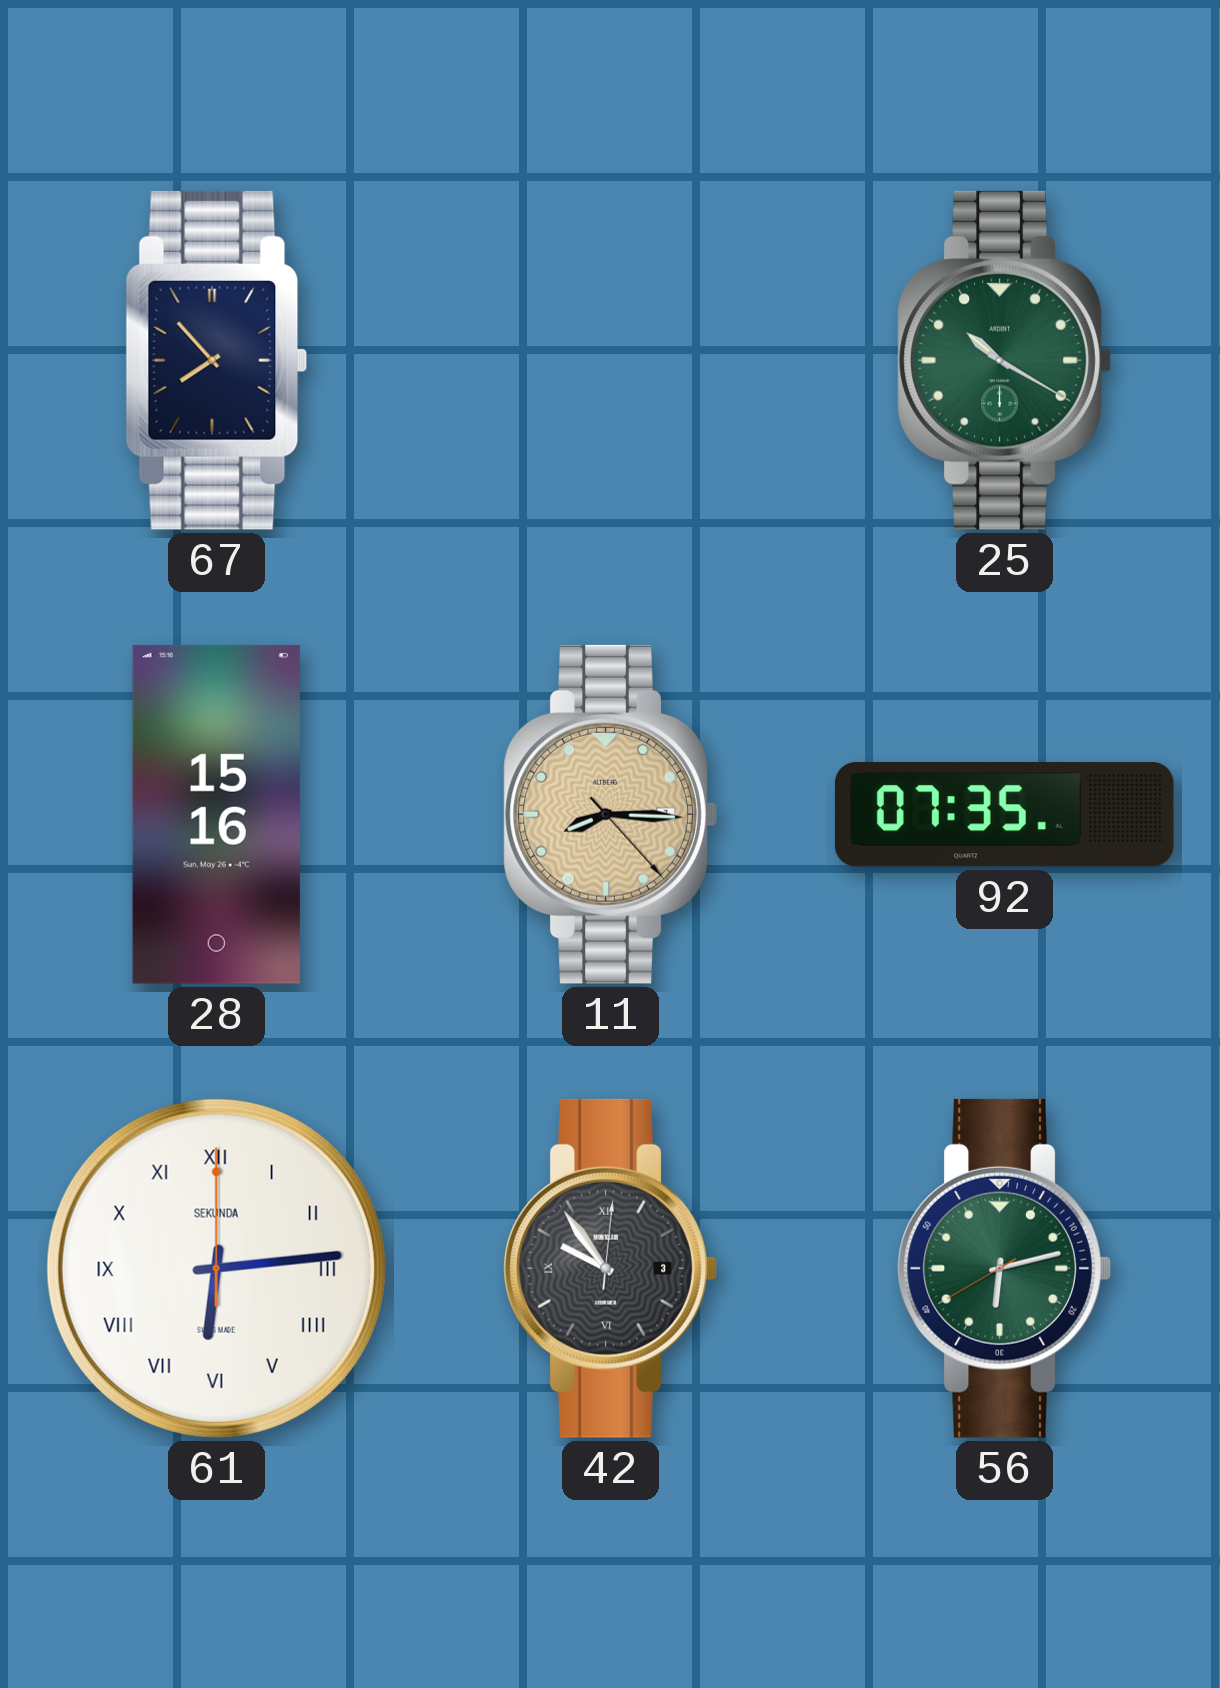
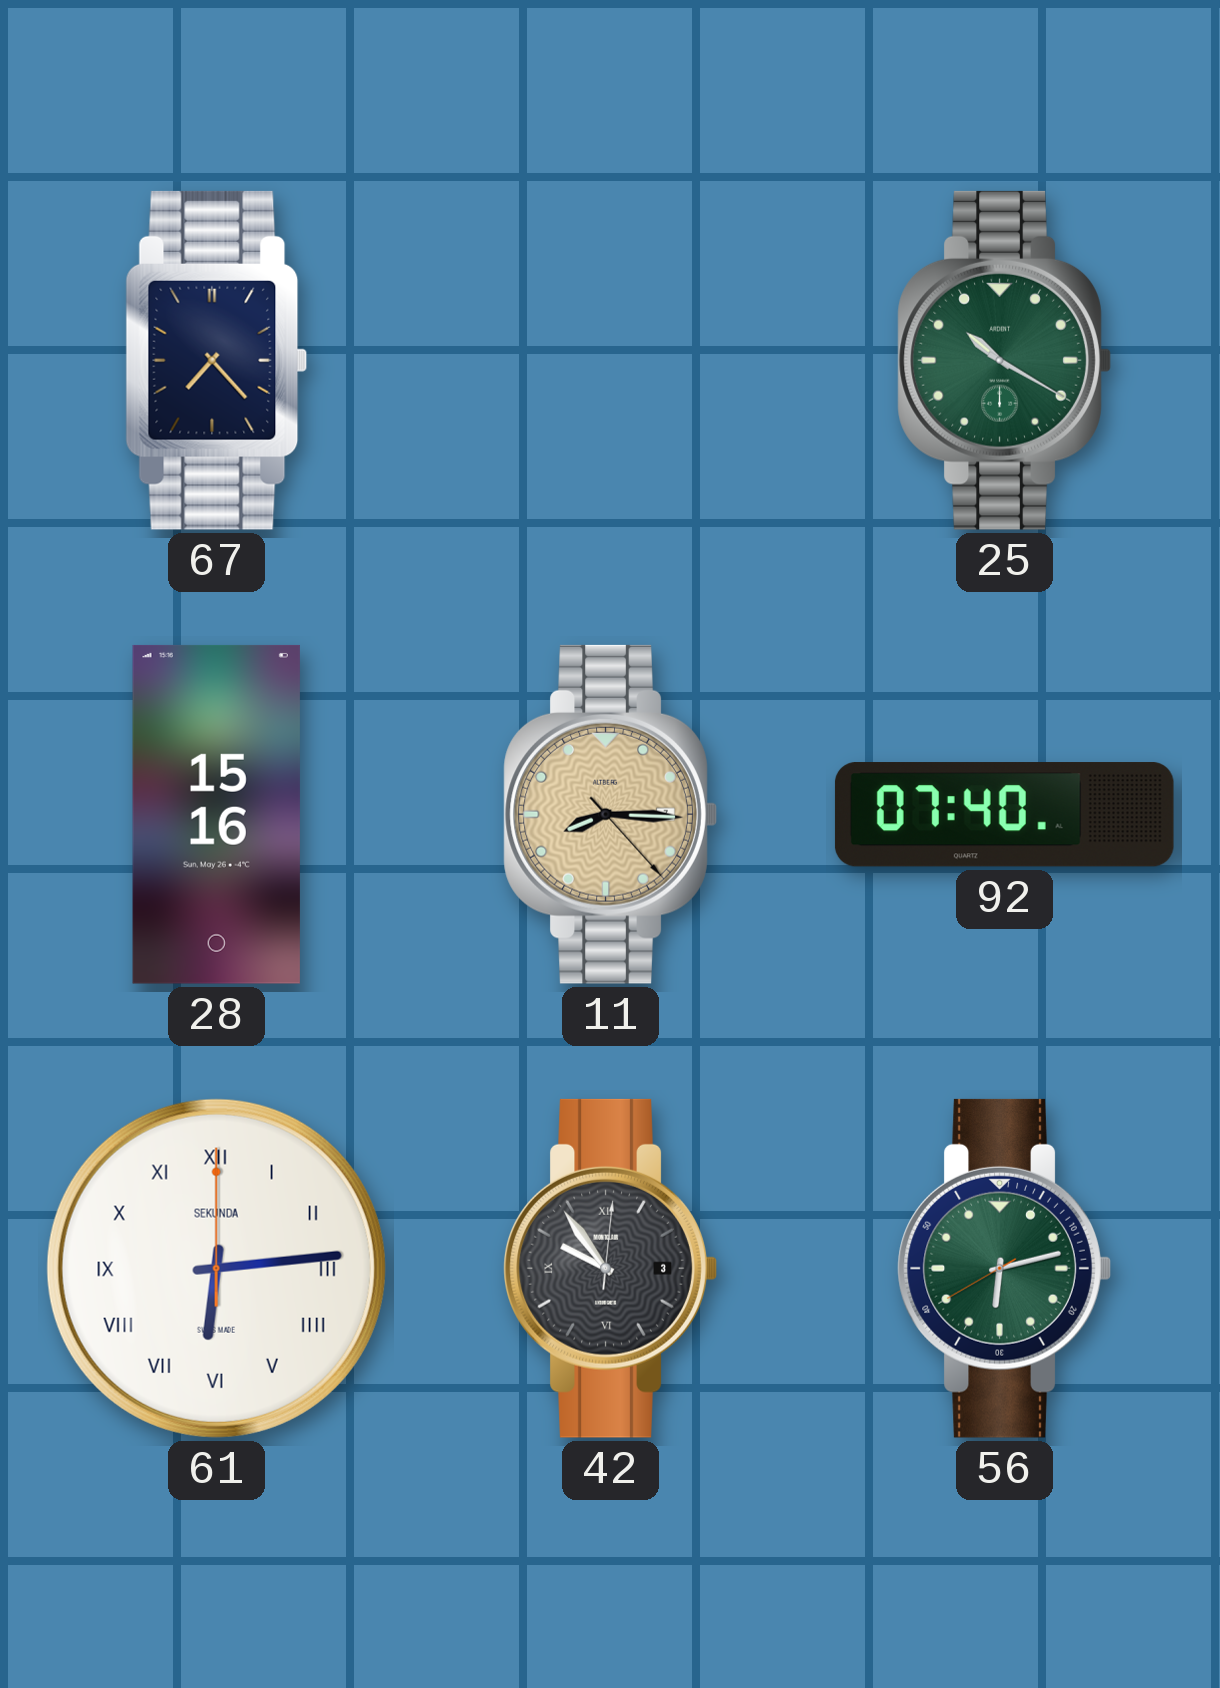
67: 7:53 -> 7:23 (217, 360)
92: 07:35 -> 07:40 (1004, 815)
